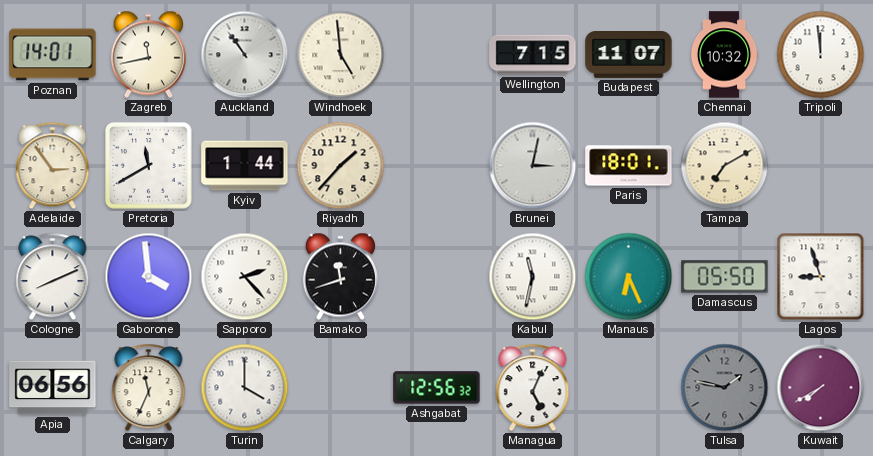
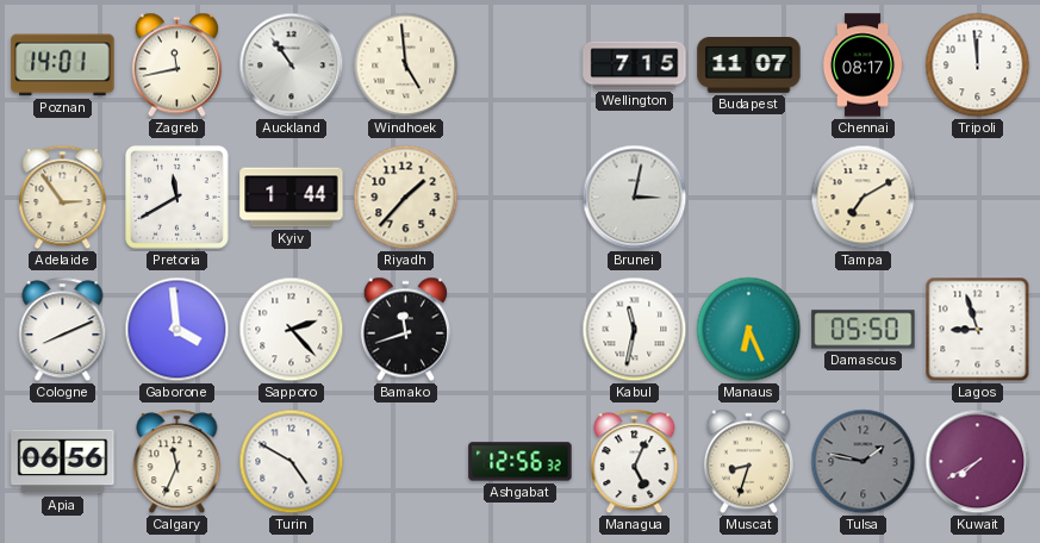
Chennai: 10:32 -> 08:17 (862, 65)
Paris: 18:01 -> none (629, 166)
Turin: 4:00 -> 4:50 (292, 462)
Muscat: none -> 8:33 (748, 462)
